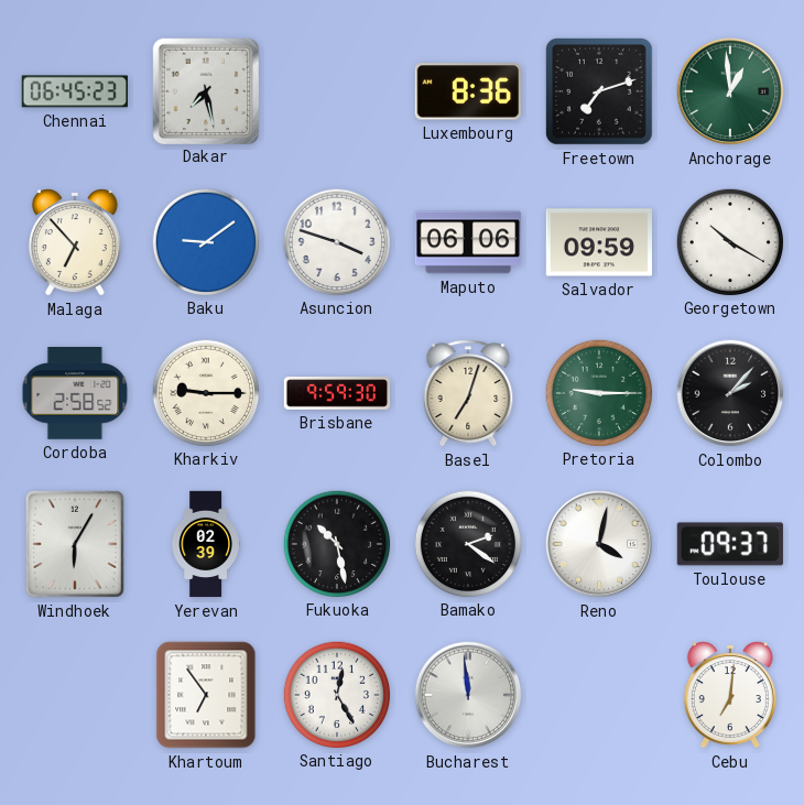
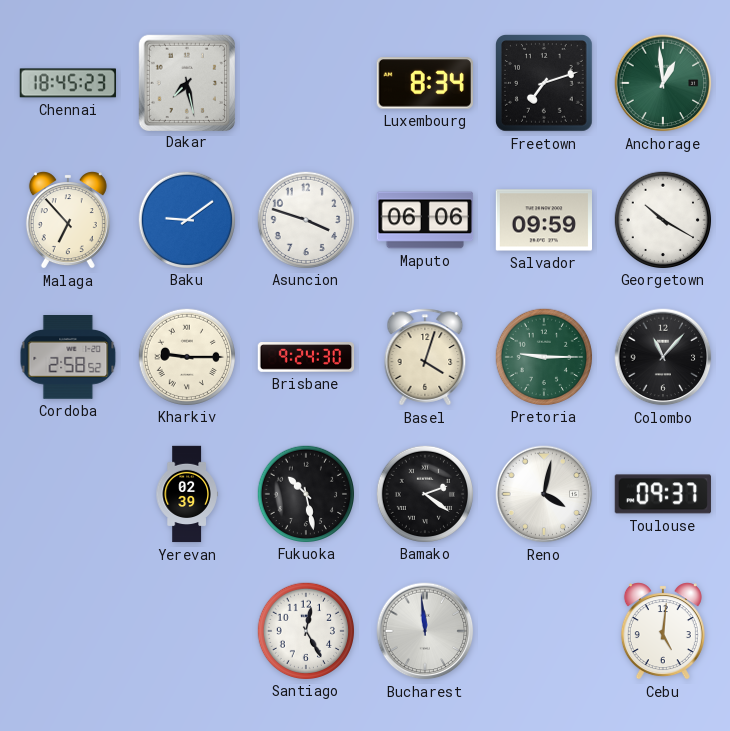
Chennai: 06:45 -> 18:45 (67, 83)
Luxembourg: 8:36 -> 8:34 (425, 83)
Brisbane: 9:59 -> 9:24 (306, 357)
Basel: 7:03 -> 4:03 (425, 357)
Colombo: 2:07 -> 11:07 (663, 357)
Windhoek: 6:05 -> none (75, 544)
Khartoum: 6:54 -> none (206, 695)
Cebu: 7:01 -> 5:01 (663, 631)
